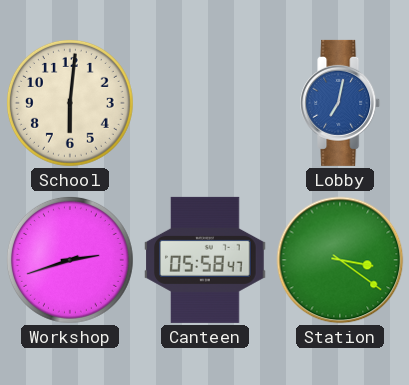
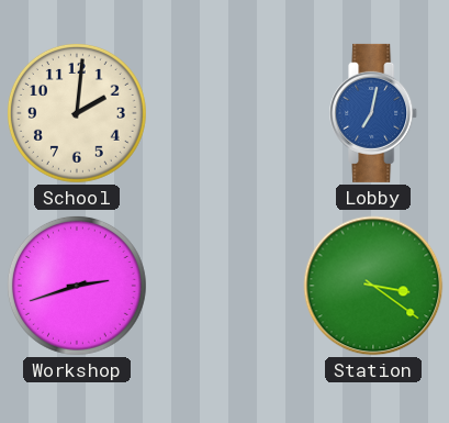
School: 6:01 -> 2:01 (77, 113)
Canteen: 05:58 -> none (205, 260)
